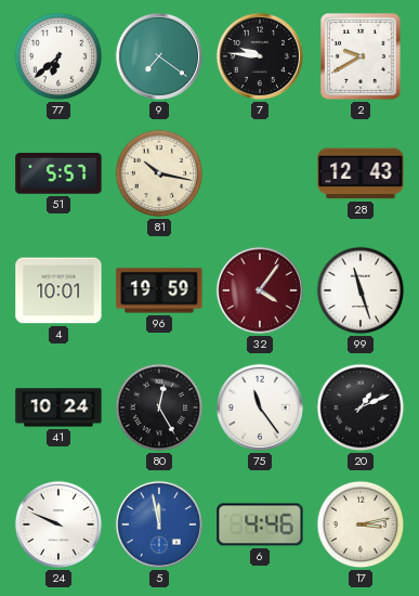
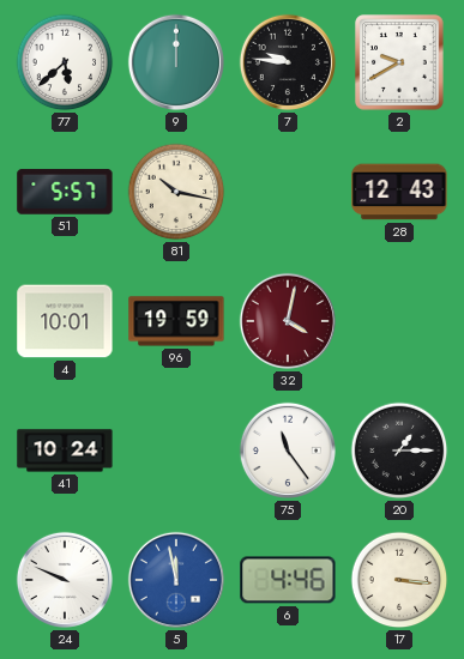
77: 6:38 -> 5:38 (65, 62)
9: 7:21 -> 12:00 (176, 62)
32: 4:06 -> 4:02 (288, 321)
99: 11:27 -> none (361, 290)
80: 12:25 -> none (159, 407)
20: 1:11 -> 1:15 (399, 451)
17: 3:13 -> 3:16 (399, 580)
